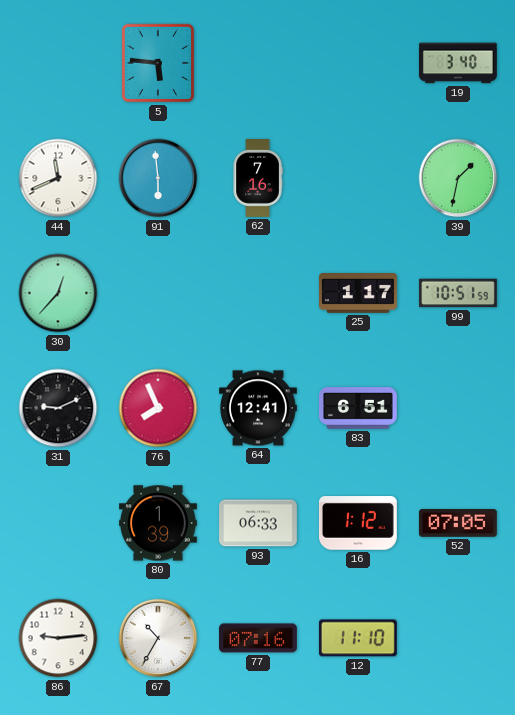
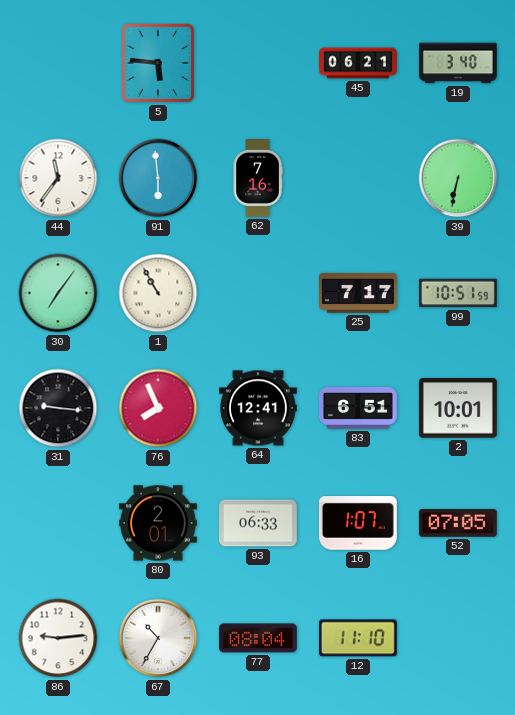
45: none -> 06:21 (358, 63)
44: 11:41 -> 11:36 (58, 178)
39: 1:32 -> 6:32 (458, 178)
30: 12:37 -> 7:06 (58, 293)
1: none -> 10:55 (158, 293)
25: 1:17 -> 7:17 (359, 294)
31: 9:11 -> 9:16 (58, 408)
2: none -> 10:01 (458, 408)
80: 1:39 -> 2:01 (159, 523)
16: 1:12 -> 1:07 (358, 523)
77: 07:16 -> 08:04 (259, 638)
